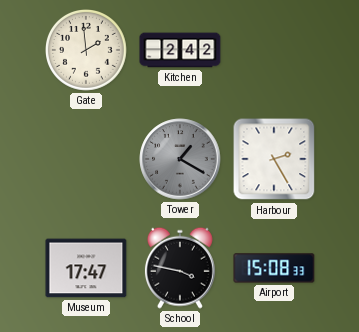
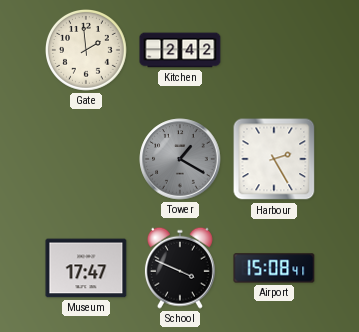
School: 3:47 -> 3:49 (180, 268)
Airport: 15:08:33 -> 15:08:41 (274, 268)
